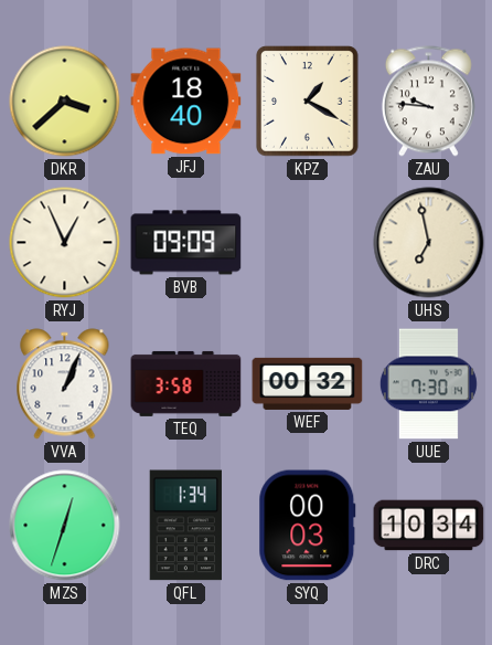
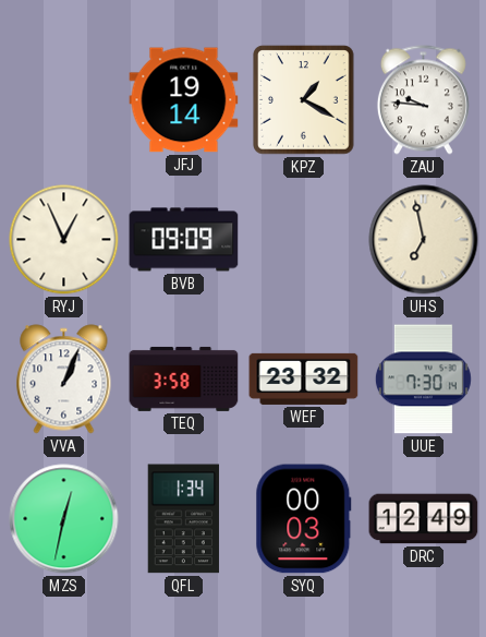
DKR: 3:38 -> none (65, 102)
JFJ: 18:40 -> 19:14 (184, 100)
WEF: 00:32 -> 23:32 (304, 378)
MZS: 12:33 -> 12:32 (64, 519)
DRC: 10:34 -> 12:49 (424, 519)
